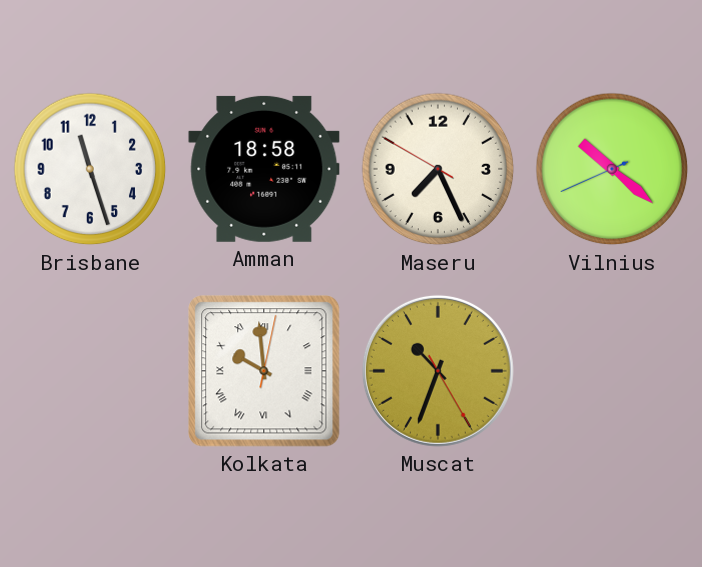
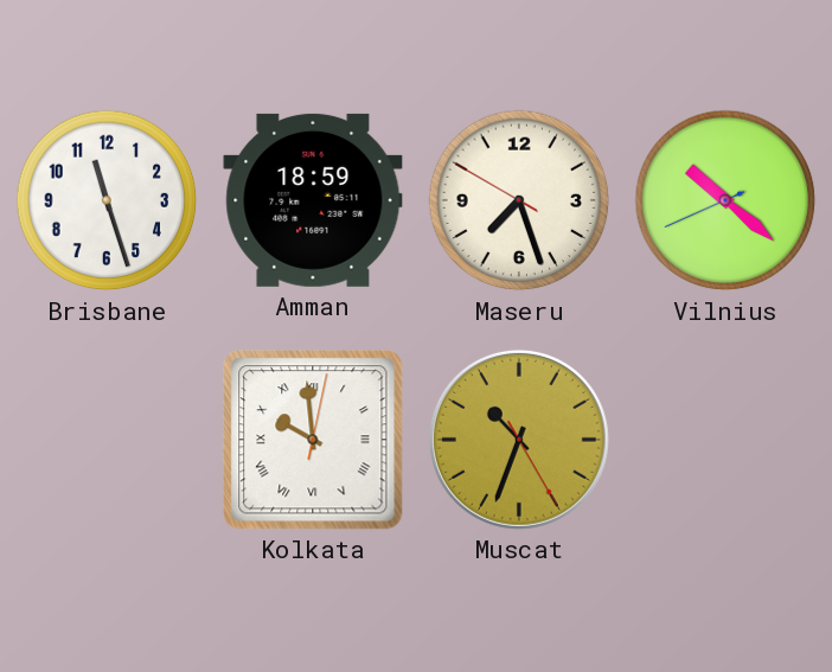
Amman: 18:58 -> 18:59 (313, 200)
Maseru: 7:25 -> 7:26 (519, 200)
